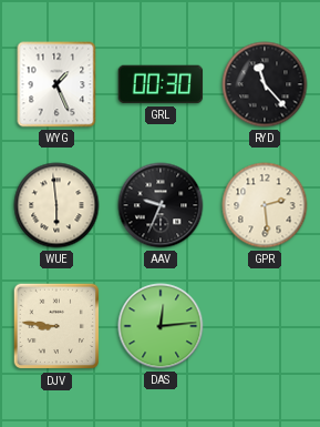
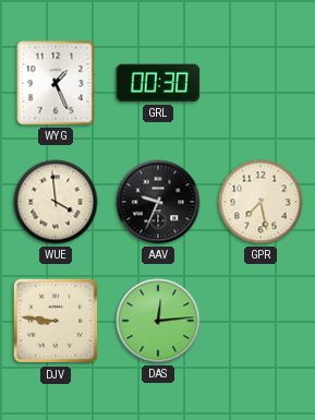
RYD: 11:23 -> none (265, 84)
WUE: 5:59 -> 3:59 (56, 202)
GPR: 2:29 -> 7:28 (261, 202)
